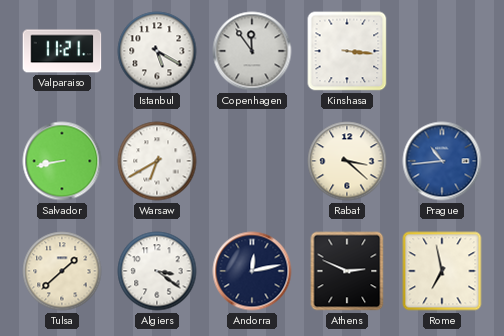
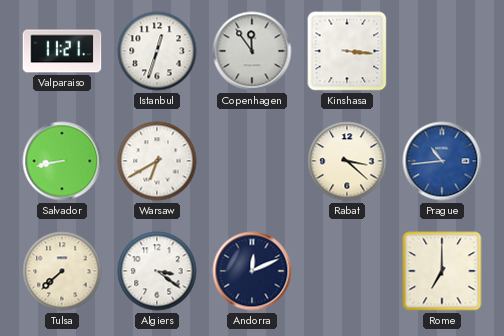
Istanbul: 5:20 -> 12:33 (157, 51)
Tulsa: 1:38 -> 7:38 (62, 271)
Andorra: 12:13 -> 12:11 (252, 271)
Athens: 2:49 -> none (347, 271)
Rome: 6:58 -> 7:00 (442, 271)
